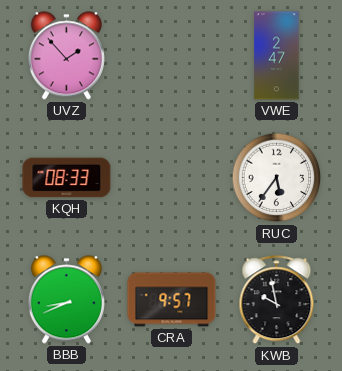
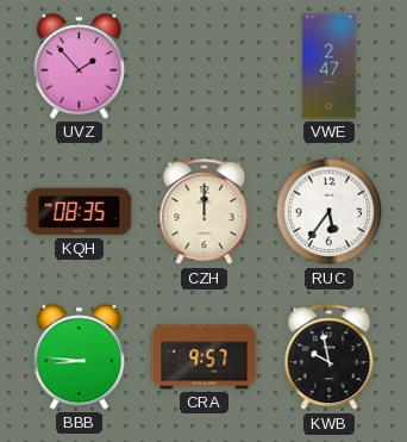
KQH: 08:33 -> 08:35 (80, 212)
CZH: none -> 12:00 (205, 212)
BBB: 8:41 -> 8:46 (79, 357)
